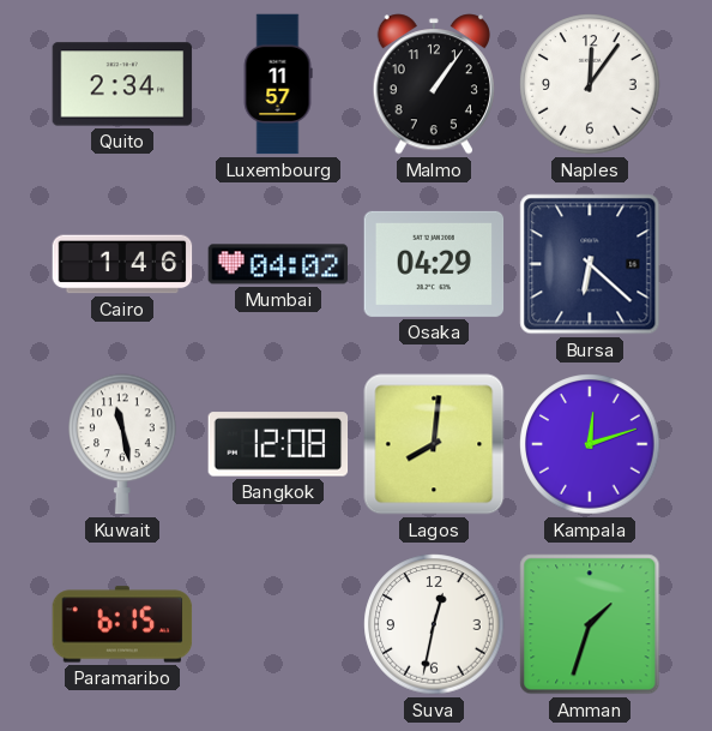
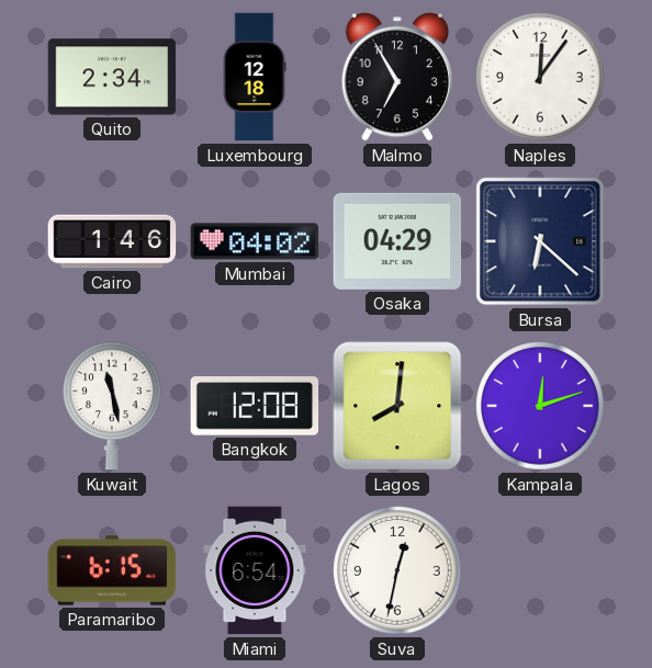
Luxembourg: 11:57 -> 12:18 (255, 77)
Malmo: 1:06 -> 6:55 (397, 77)
Miami: none -> 6:54 (255, 570)
Amman: 1:33 -> none (590, 624)
